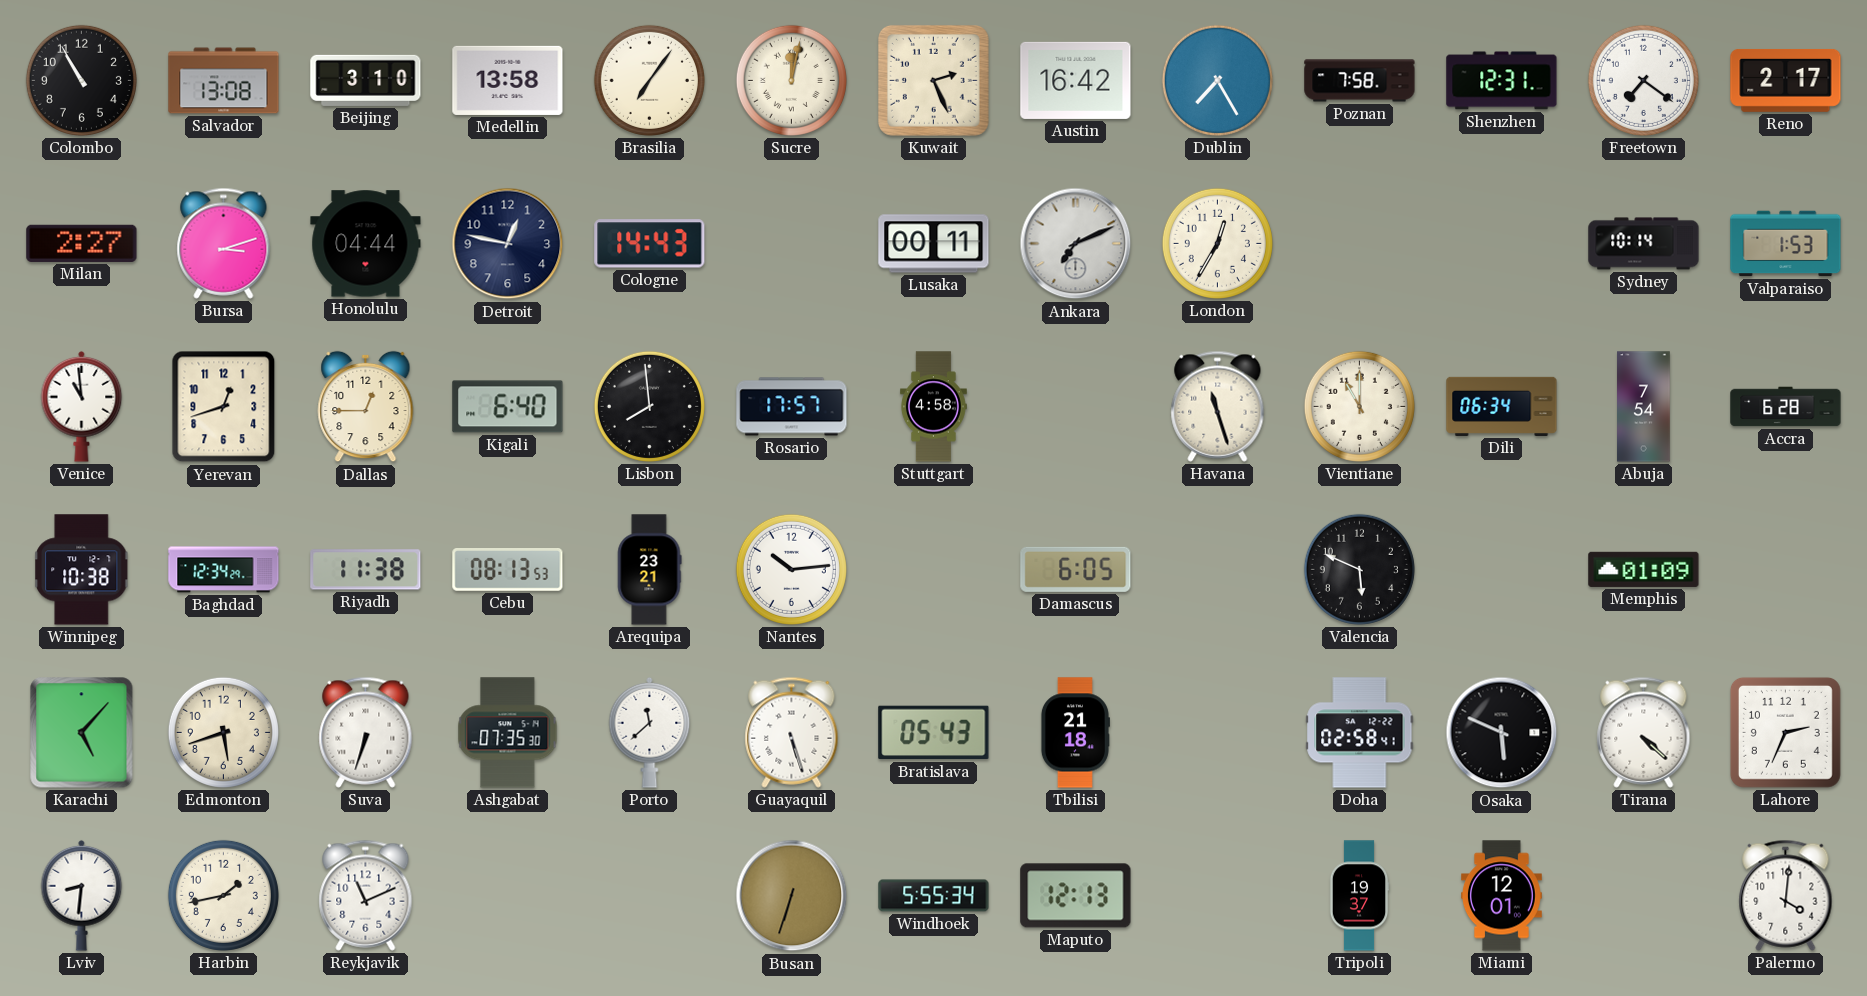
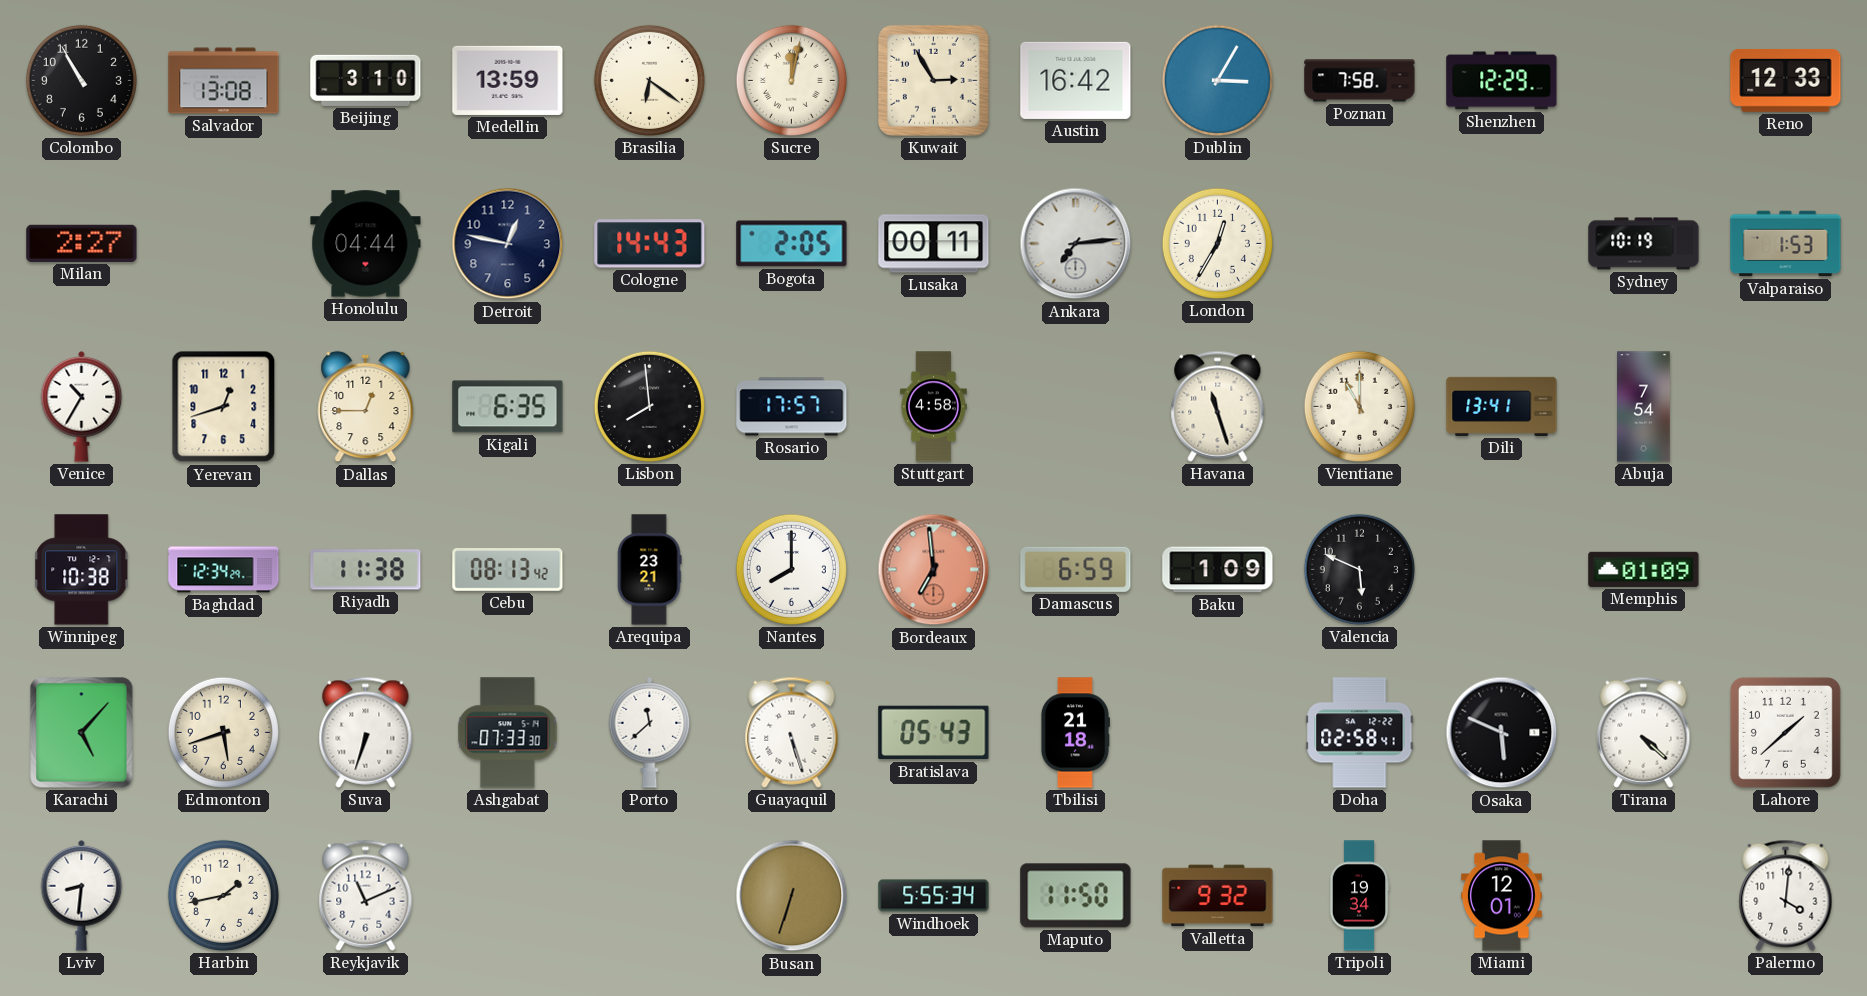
Medellin: 13:58 -> 13:59 (508, 80)
Brasilia: 7:06 -> 6:21 (649, 80)
Kuwait: 2:26 -> 2:55 (933, 80)
Dublin: 7:25 -> 3:05 (1217, 80)
Shenzhen: 12:31 -> 12:29 (1502, 81)
Freetown: 7:21 -> none (1643, 80)
Reno: 2:17 -> 12:33 (1786, 80)
Bursa: 3:12 -> none (224, 243)
Bogota: none -> 2:05 (792, 244)
Ankara: 7:11 -> 7:14 (1076, 244)
Sydney: 10:14 -> 10:19 (1644, 244)
Venice: 10:59 -> 10:35 (82, 406)
Kigali: 6:40 -> 6:35 (508, 407)
Dili: 06:34 -> 13:41 (1502, 406)
Accra: 6:28 -> none (1786, 407)
Cebu: 08:13:53 -> 08:13:42 (508, 570)
Nantes: 10:14 -> 8:00 (791, 569)
Bordeaux: none -> 6:59 (934, 570)
Damascus: 6:05 -> 6:59 (1076, 569)
Baku: none -> 1:09 (1218, 570)
Ashgabat: 07:35 -> 07:33 (508, 733)
Lahore: 2:34 -> 1:38 (1785, 732)
Maputo: 12:13 -> 11:50 (1076, 896)
Valletta: none -> 9:32 (1218, 896)
Tripoli: 19:37 -> 19:34 (1359, 896)
